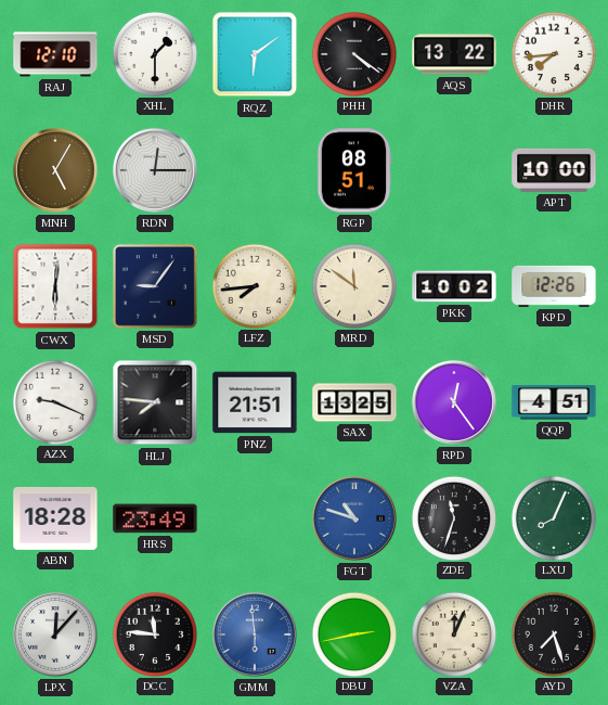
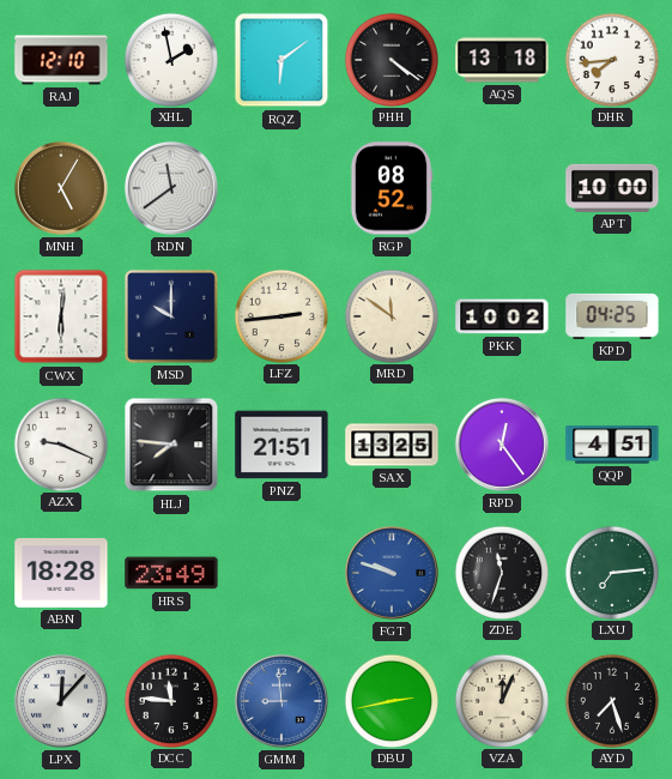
XHL: 1:30 -> 1:58 (170, 59)
AQS: 13:22 -> 13:18 (502, 60)
RDN: 12:15 -> 11:39 (171, 188)
RGP: 08:51 -> 08:52 (392, 188)
MSD: 9:06 -> 10:00 (171, 316)
LFZ: 7:44 -> 2:44 (280, 315)
KPD: 12:26 -> 04:25 (612, 316)
FGT: 10:48 -> 9:48 (392, 573)
LXU: 8:04 -> 7:14 (611, 572)
GMM: 5:59 -> 8:59 (281, 701)
